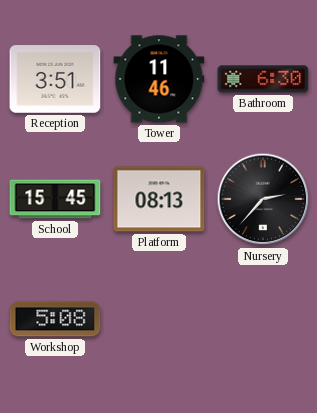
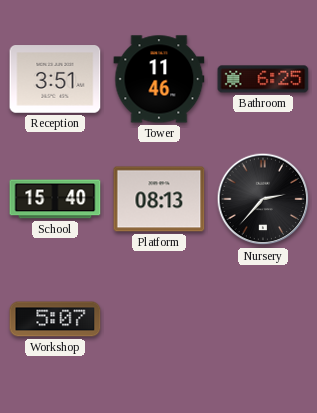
Bathroom: 6:30 -> 6:25 (263, 79)
School: 15:45 -> 15:40 (55, 199)
Workshop: 5:08 -> 5:07 (55, 319)
